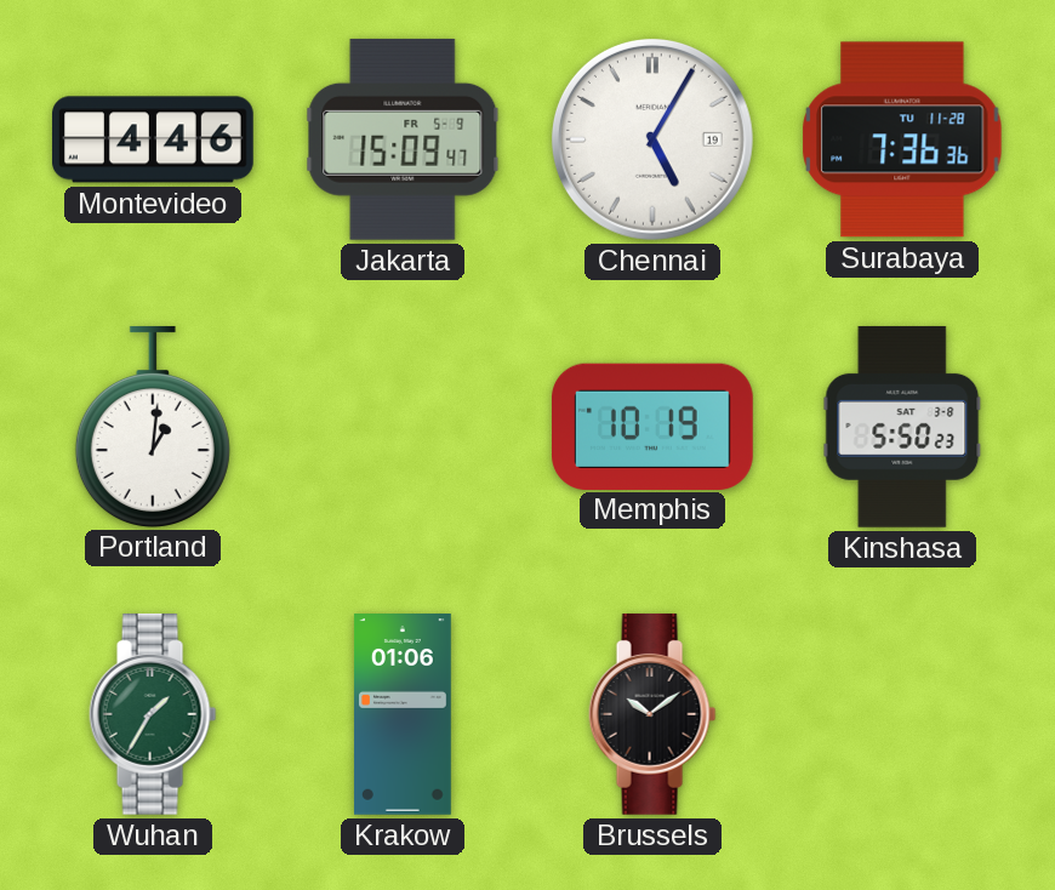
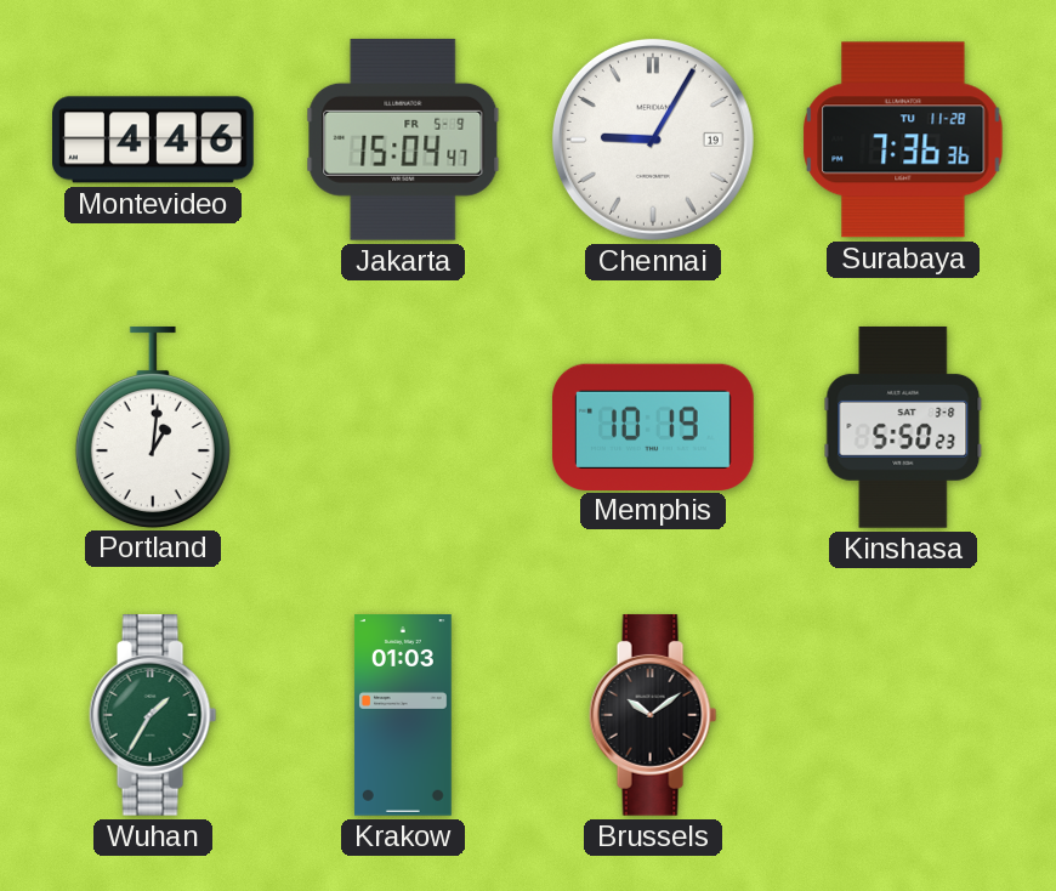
Jakarta: 15:09 -> 15:04 (403, 140)
Chennai: 5:05 -> 9:05 (653, 140)
Krakow: 01:06 -> 01:03 (403, 716)
